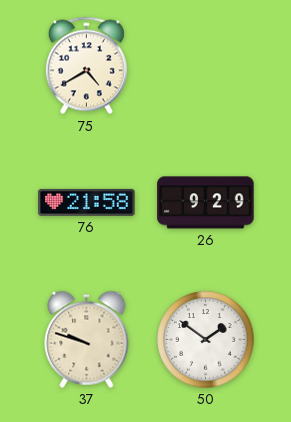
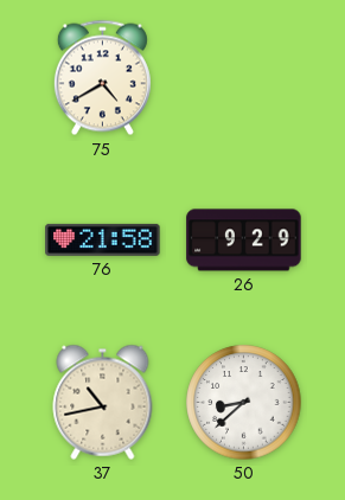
37: 9:48 -> 10:43 (103, 402)
50: 1:51 -> 8:38 (244, 403)
